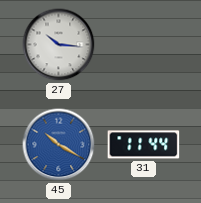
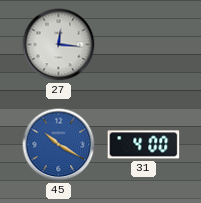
27: 10:16 -> 12:16 (59, 45)
31: 11:44 -> 4:00 (144, 145)
